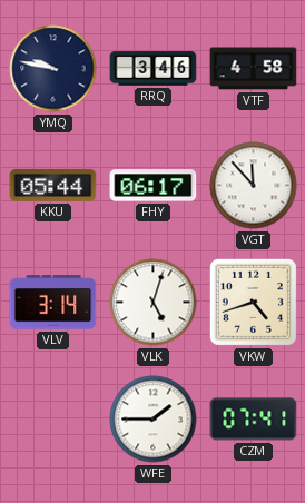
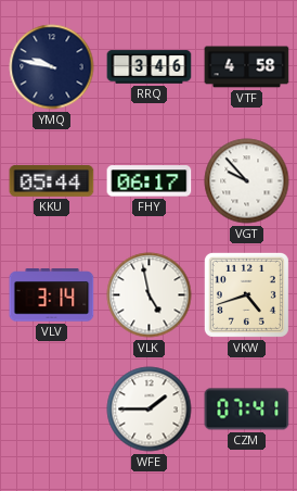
VGT: 11:53 -> 9:53 (247, 181)
VLK: 5:03 -> 4:58 (150, 295)
